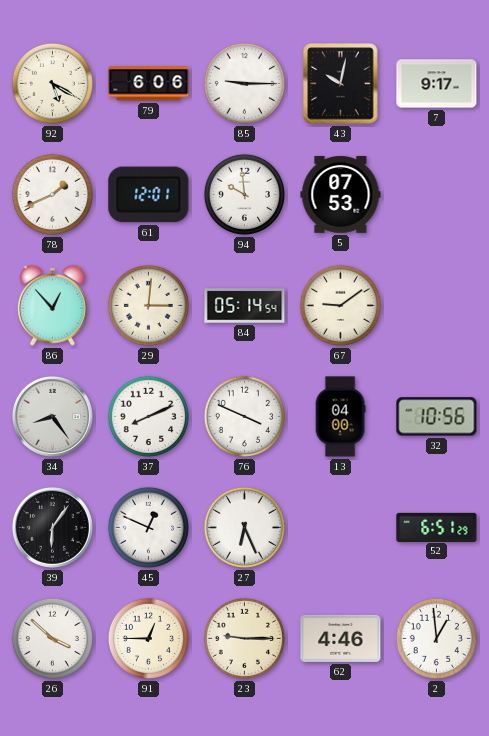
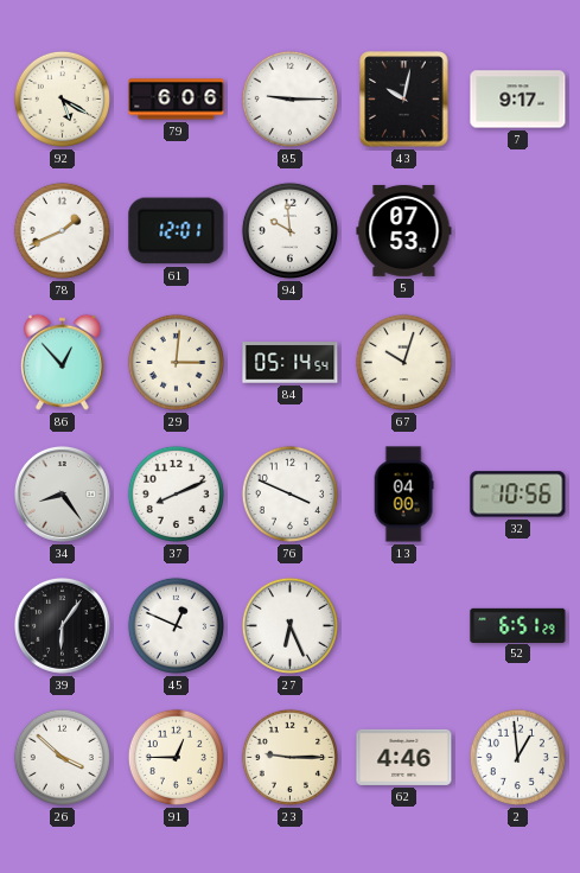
67: 9:09 -> 10:03 (403, 362)
